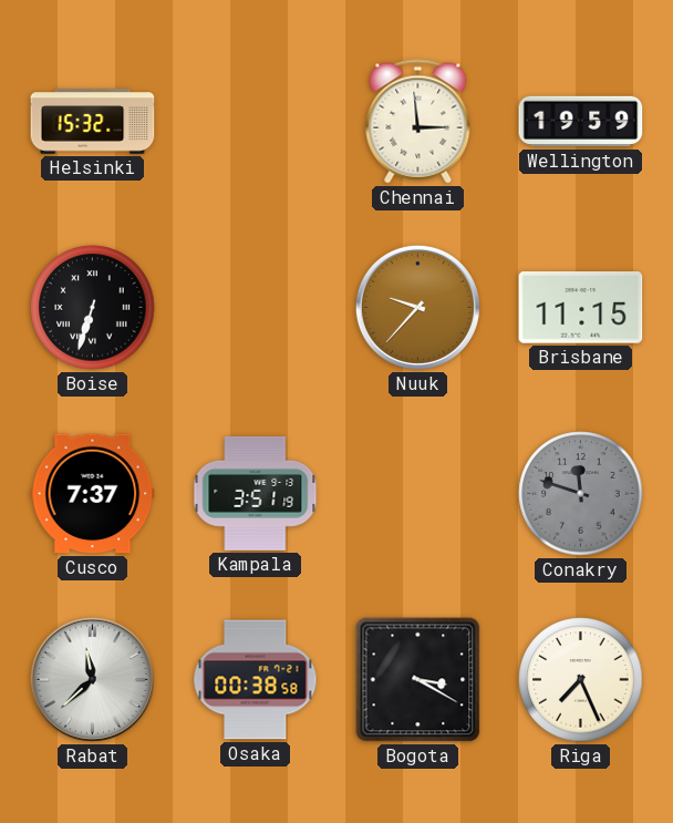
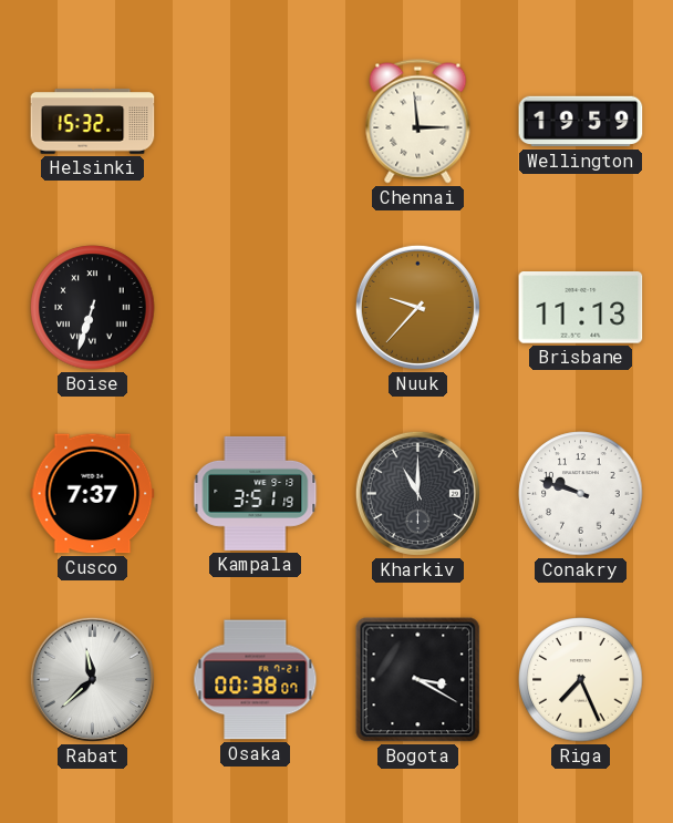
Brisbane: 11:15 -> 11:13 (581, 308)
Kharkiv: none -> 11:00 (417, 493)
Conakry: 11:48 -> 9:48 (581, 494)
Conakry dial: grey -> white (581, 494)
Osaka: 00:38:58 -> 00:38:07 (256, 680)
